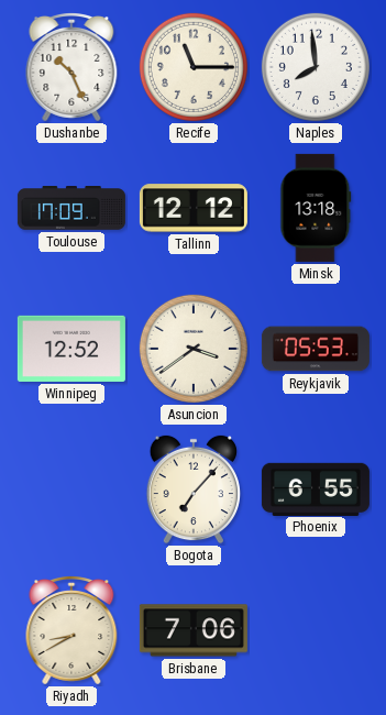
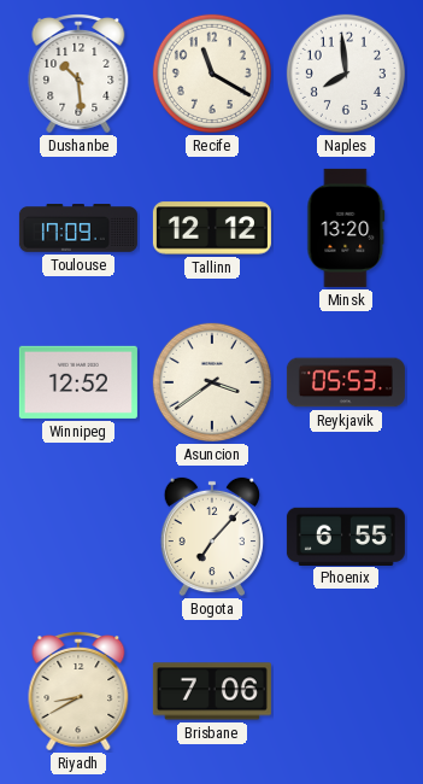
Dushanbe: 10:26 -> 10:29 (78, 75)
Recife: 11:15 -> 11:20 (212, 74)
Minsk: 13:18 -> 13:20 (346, 228)
